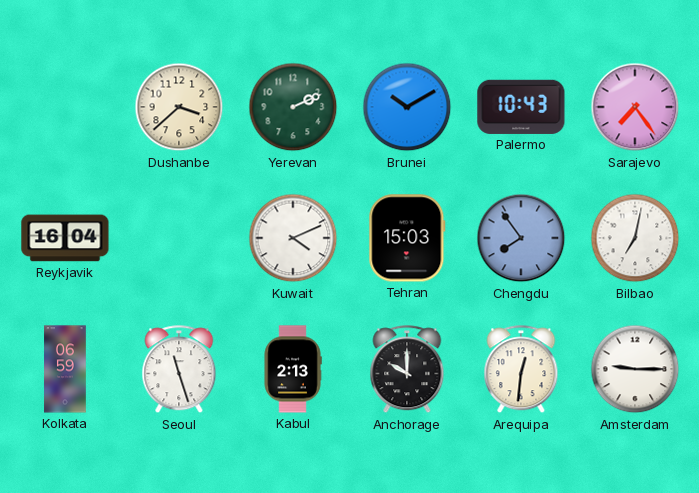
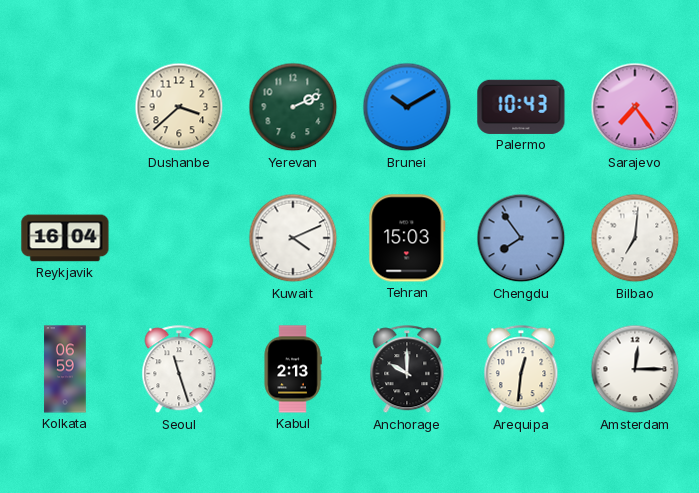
Bilbao: 7:02 -> 7:01 (635, 238)
Amsterdam: 9:15 -> 12:15 (635, 369)
